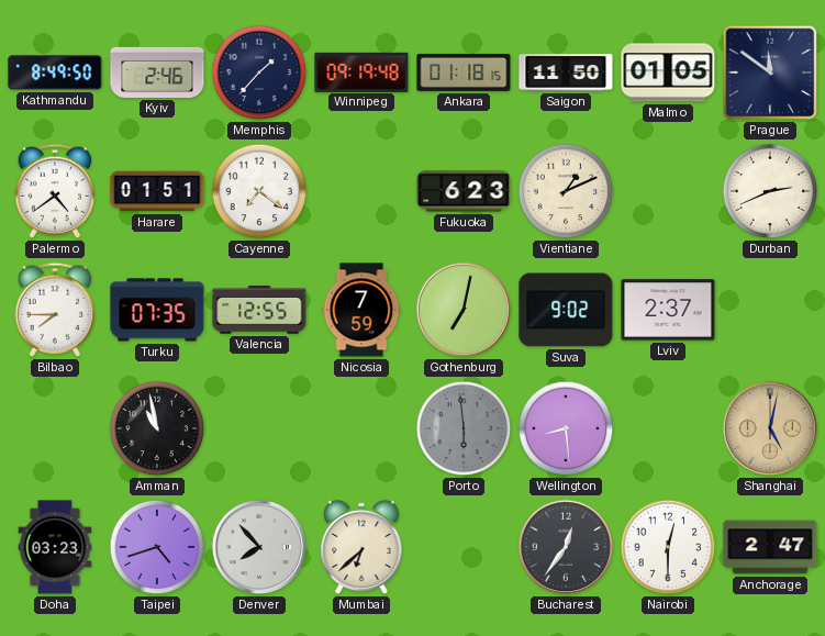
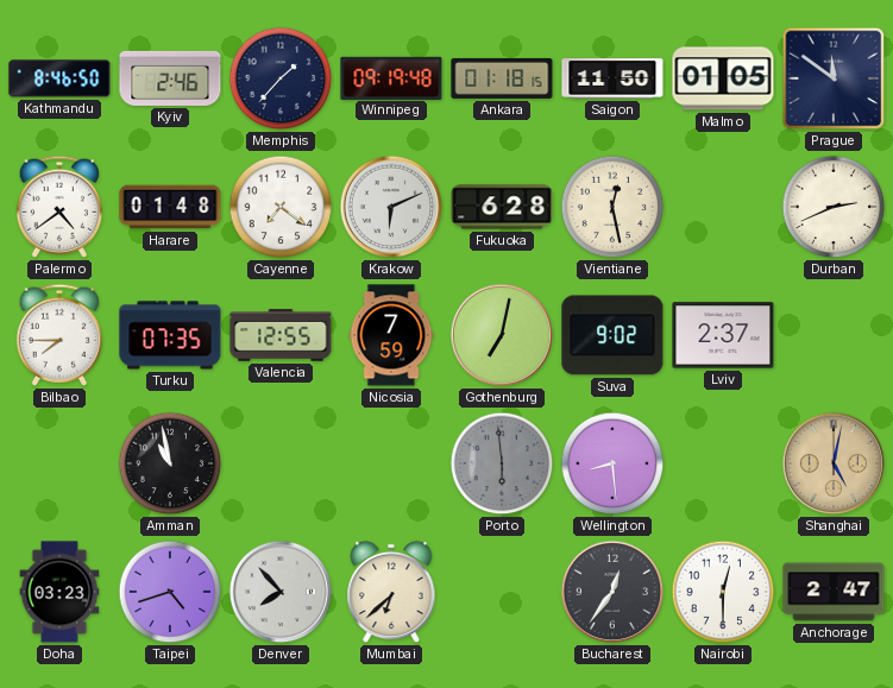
Kathmandu: 8:49 -> 8:46 (59, 78)
Harare: 01:51 -> 01:48 (170, 207)
Krakow: none -> 6:11 (391, 207)
Fukuoka: 6:23 -> 6:28 (502, 207)
Vientiane: 1:11 -> 12:28 (612, 207)
